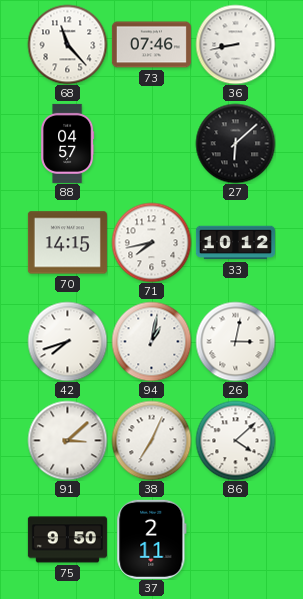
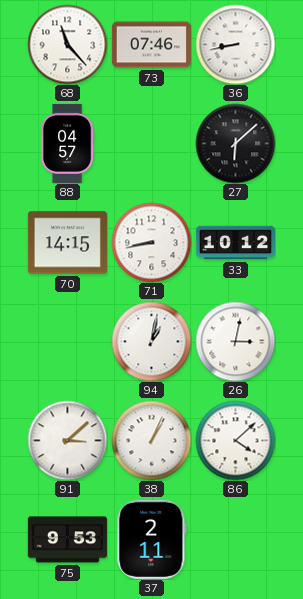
71: 7:43 -> 8:43 (151, 242)
42: 7:42 -> none (67, 341)
38: 7:04 -> 1:04 (151, 440)
75: 9:50 -> 9:53 (67, 540)
